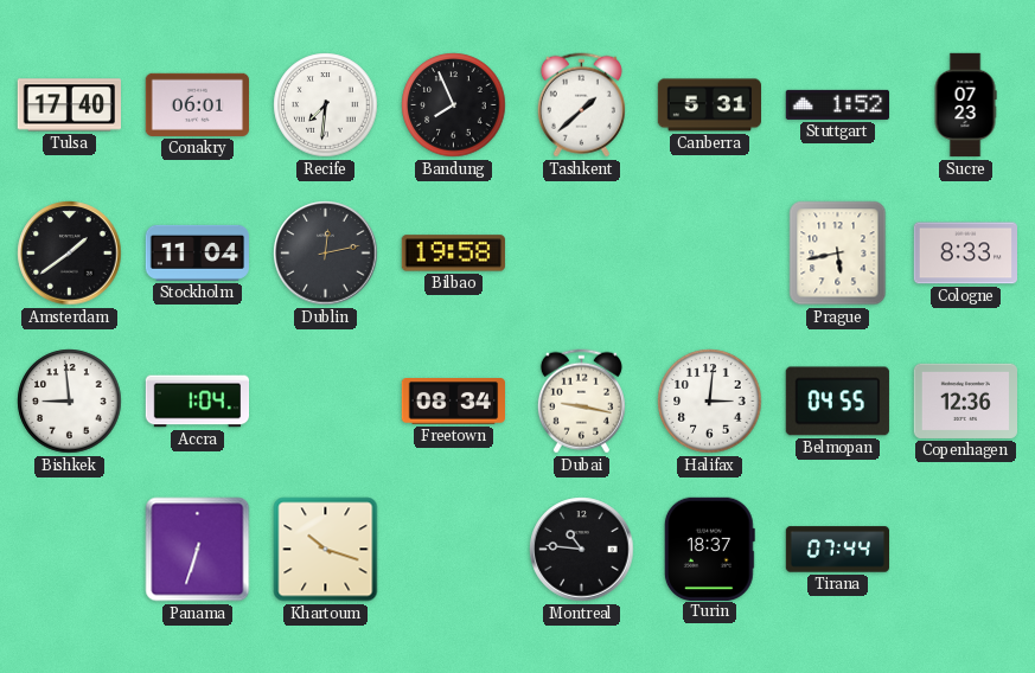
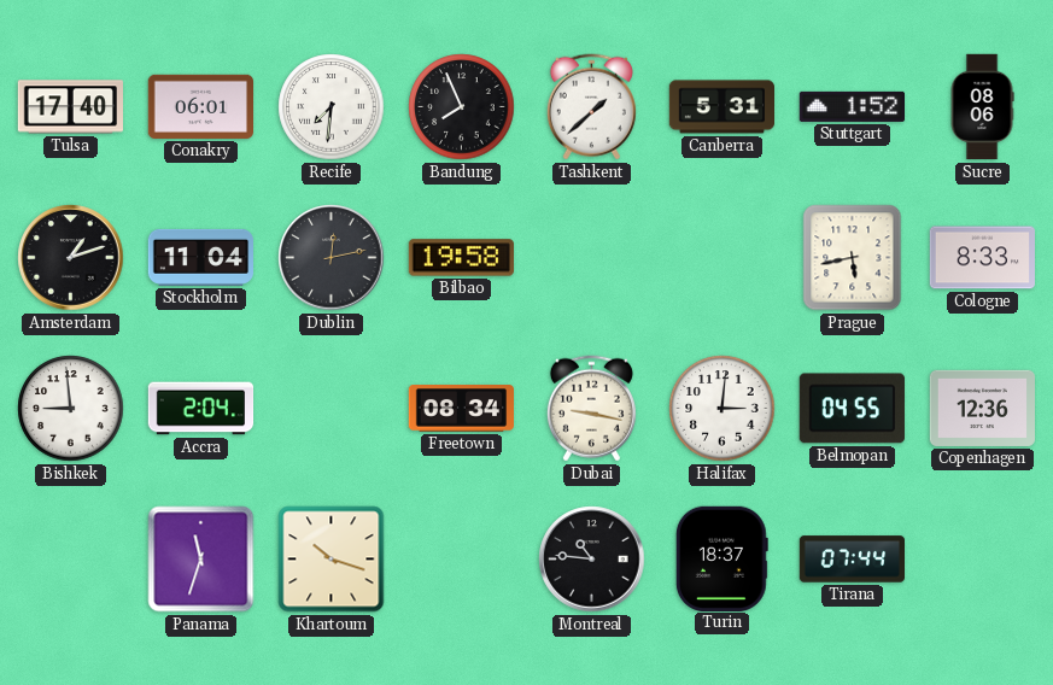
Sucre: 07:23 -> 08:06 (982, 107)
Amsterdam: 1:39 -> 1:12 (71, 258)
Accra: 1:04 -> 2:04 (201, 409)
Panama: 6:33 -> 11:33 (201, 560)
